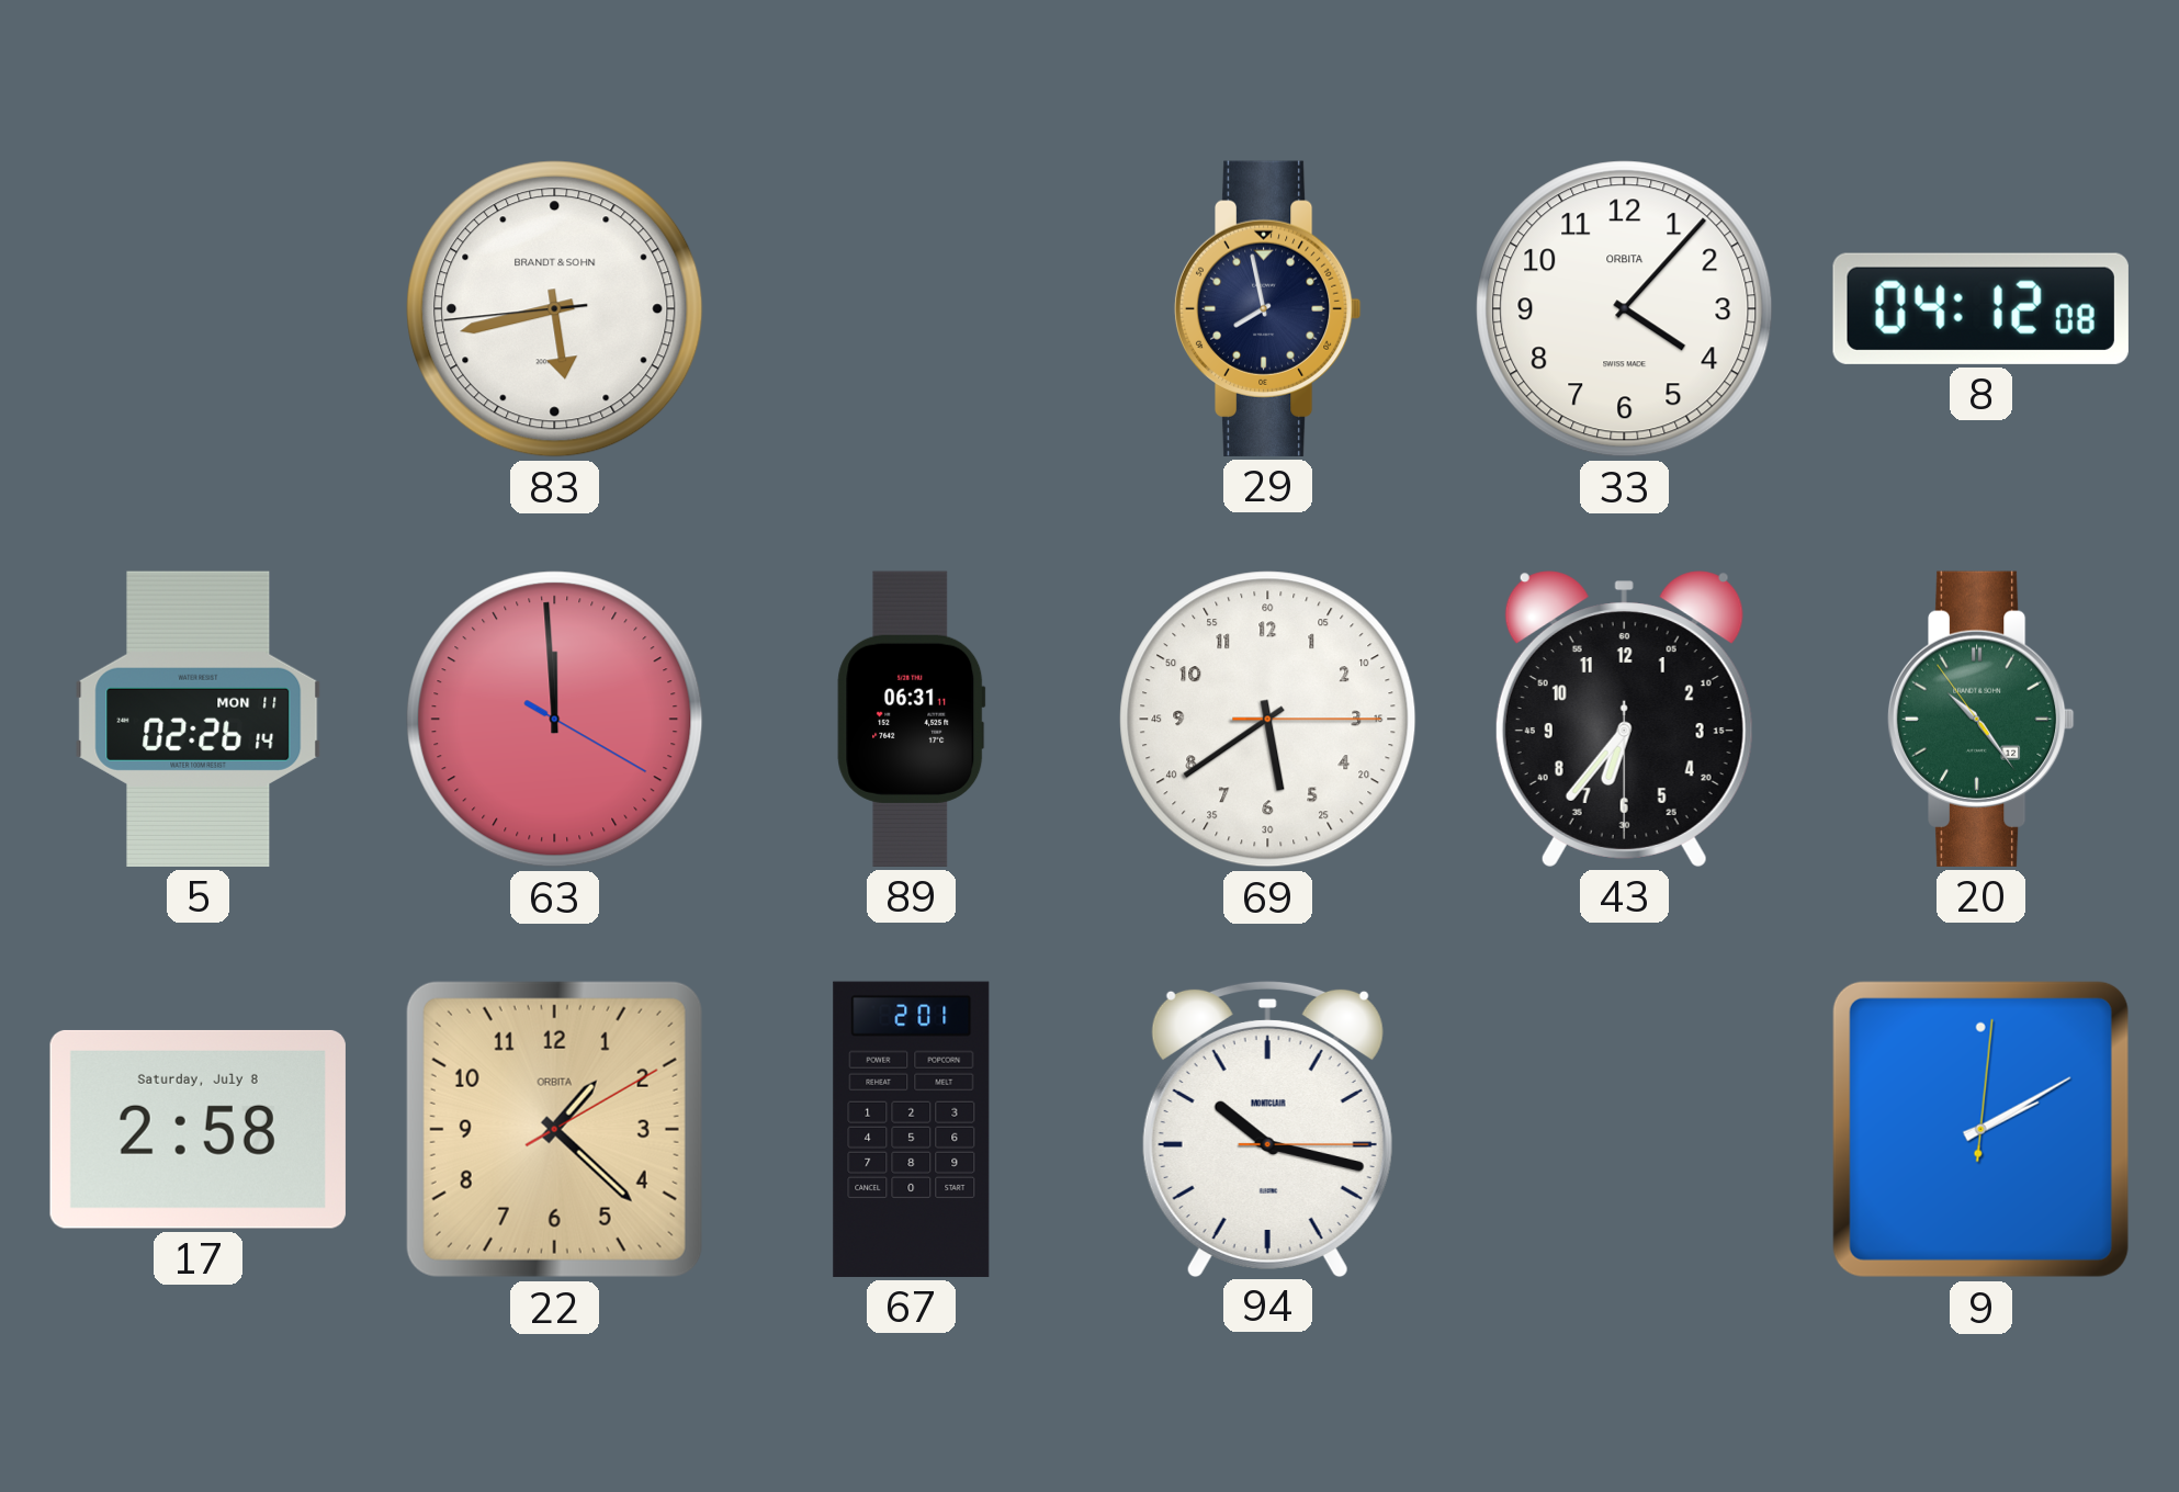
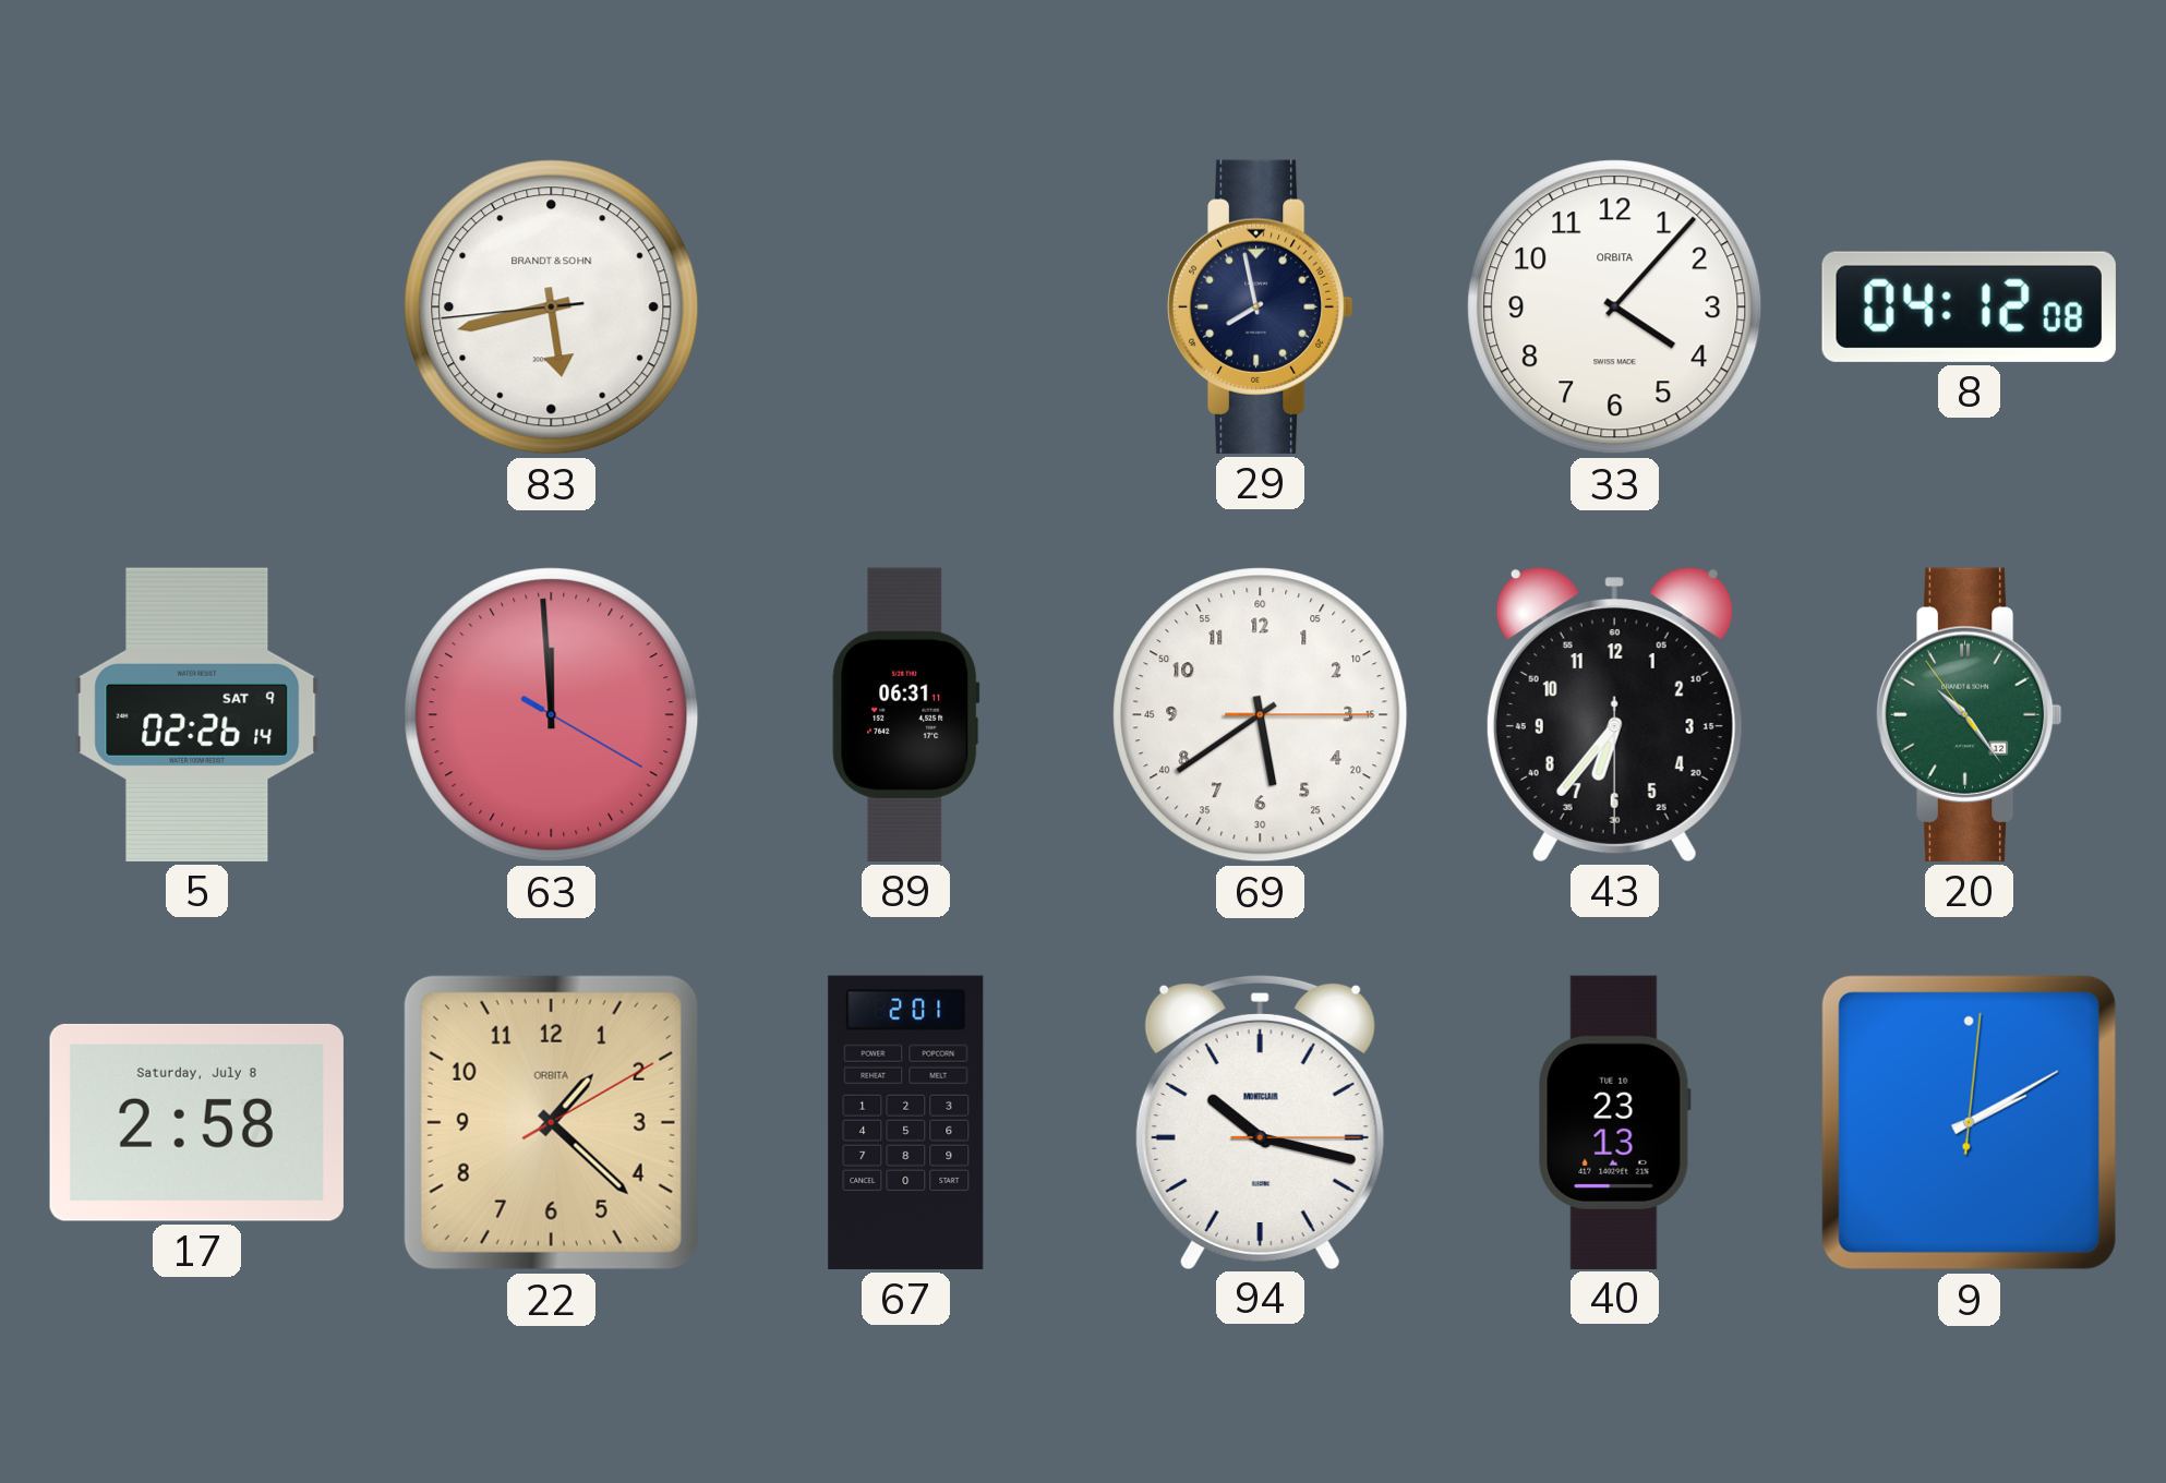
5 date: MON 11 -> SAT 9 (197, 714)
40: none -> 23:13 (1614, 1122)
